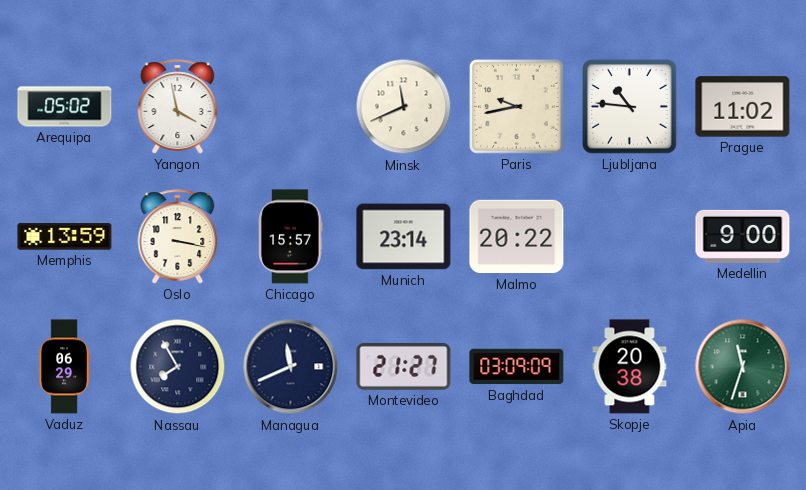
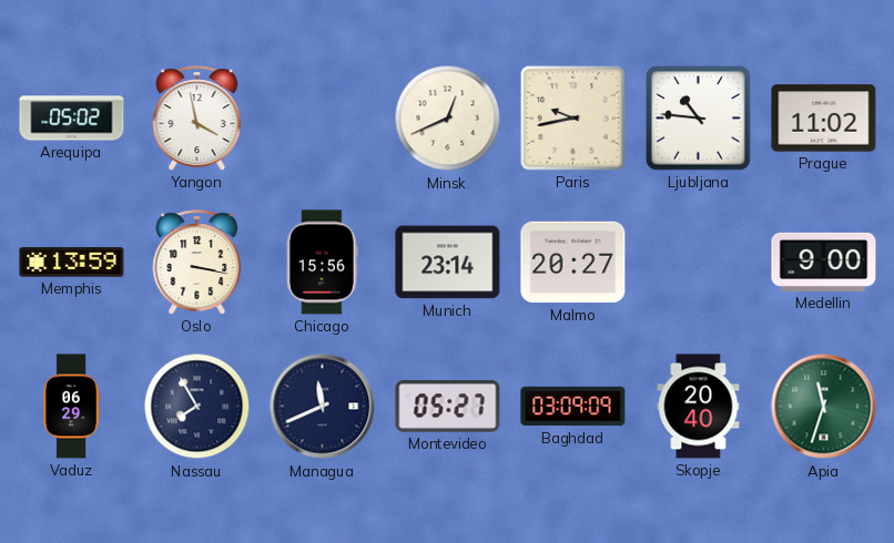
Minsk: 11:41 -> 12:41 (448, 119)
Chicago: 15:57 -> 15:56 (323, 263)
Malmo: 20:22 -> 20:27 (573, 263)
Montevideo: 21:27 -> 05:27 (448, 406)
Skopje: 20:38 -> 20:40 (699, 407)
